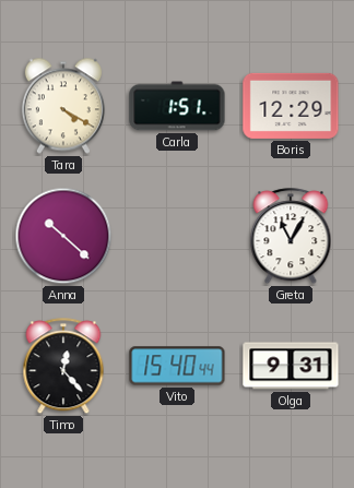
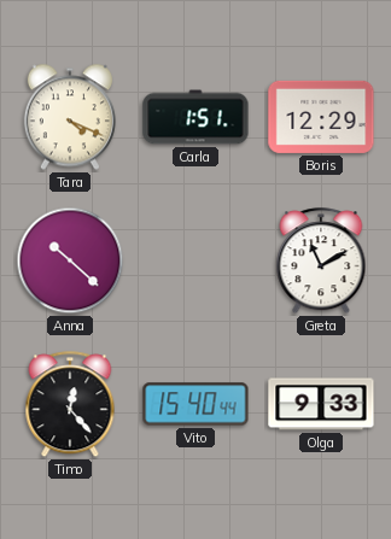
Tara: 4:20 -> 4:19 (70, 117)
Greta: 11:05 -> 11:10 (321, 262)
Olga: 9:31 -> 9:33 (321, 404)
